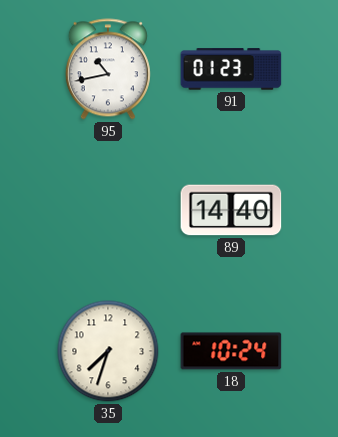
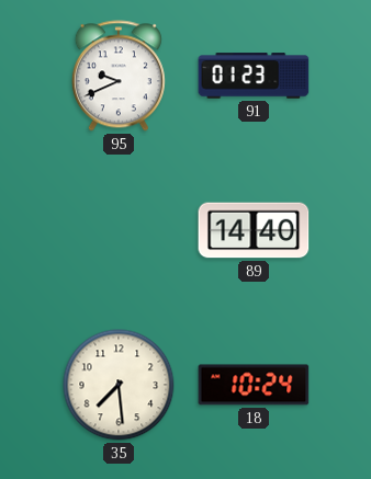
95: 10:43 -> 9:41 (119, 76)
35: 7:33 -> 7:29 (119, 385)
